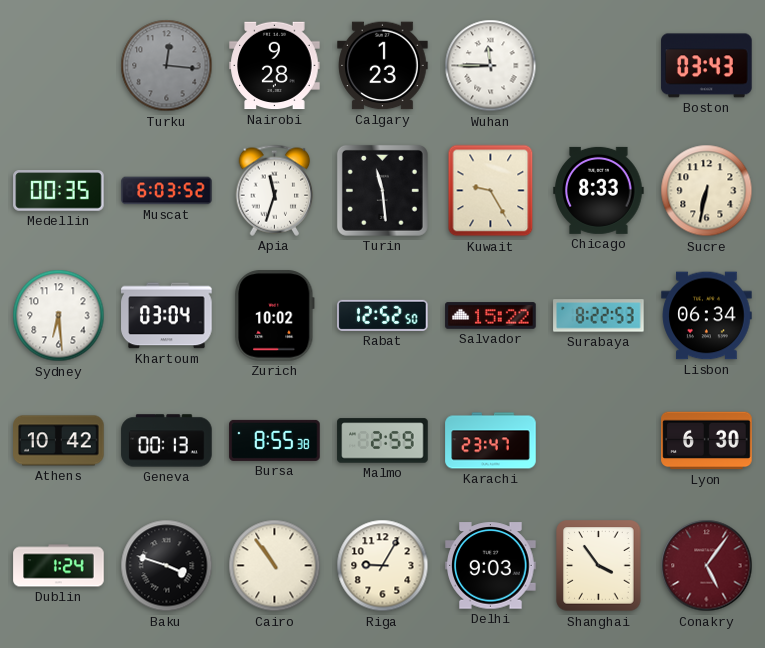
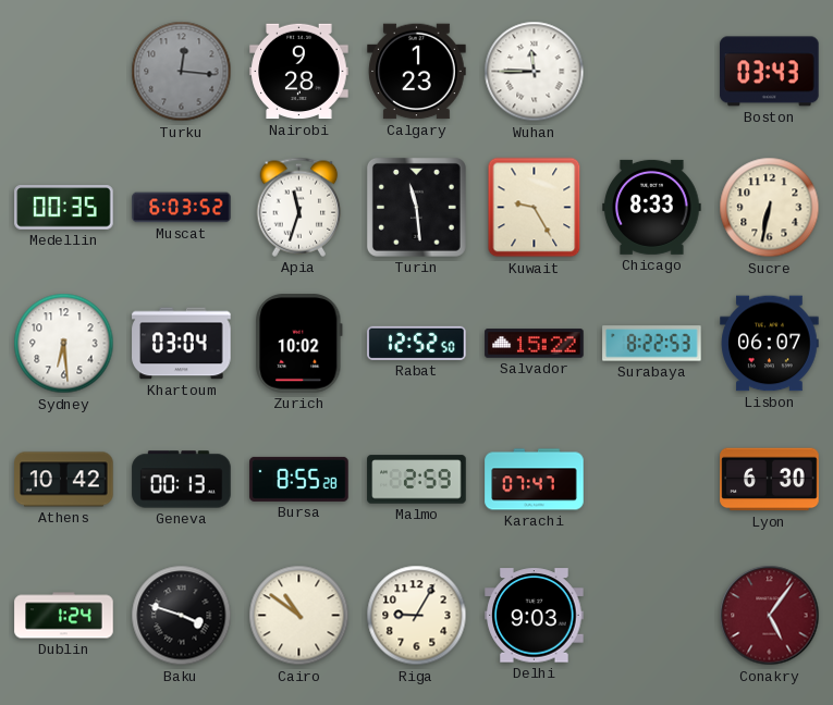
Lisbon: 06:34 -> 06:07 (770, 344)
Bursa: 8:55:38 -> 8:55:28 (299, 479)
Karachi: 23:47 -> 07:47 (535, 480)
Cairo: 10:54 -> 10:51 (299, 616)
Shanghai: 3:54 -> none (599, 566)
